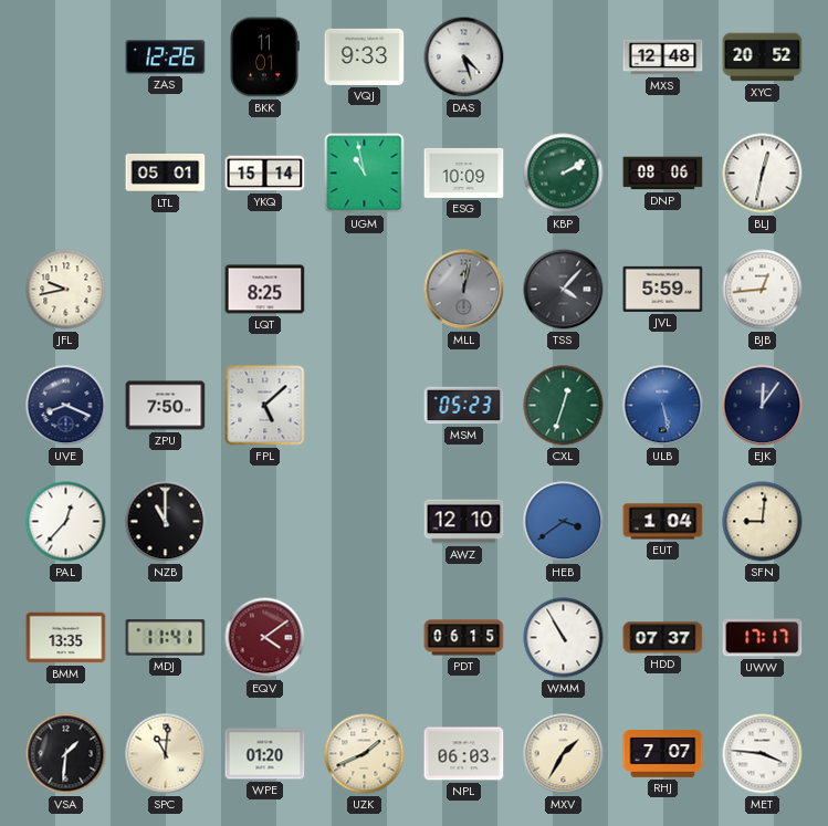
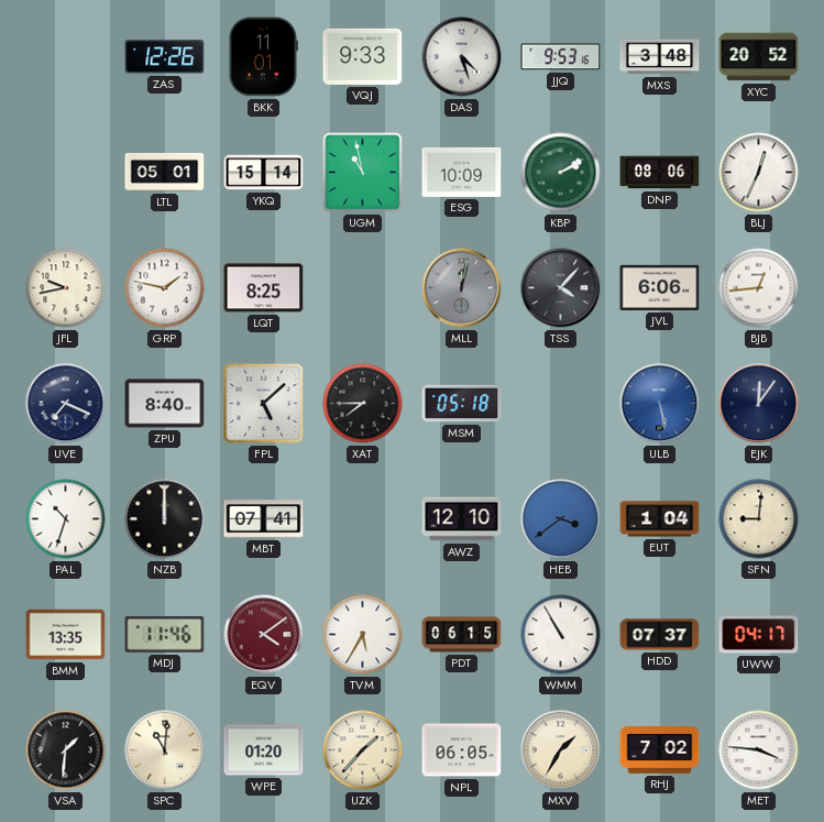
JJQ: none -> 9:53 (561, 57)
MXS: 12:48 -> 3:48 (660, 57)
BLJ: 12:32 -> 12:34 (759, 173)
GRP: none -> 1:47 (165, 288)
JVL: 5:59 -> 6:06 (660, 287)
UVE: 8:19 -> 7:19 (66, 404)
ZPU: 7:50 -> 8:40 (165, 404)
XAT: none -> 7:45 (363, 404)
MSM: 05:23 -> 05:18 (462, 404)
CXL: 12:33 -> none (564, 406)
PAL: 12:37 -> 10:33 (66, 519)
NZB: 11:00 -> 12:00 (165, 519)
MBT: none -> 07:41 (264, 519)
MDJ: 11:41 -> 11:46 (165, 635)
TVM: none -> 5:35 (363, 635)
UWW: 17:17 -> 04:17 (759, 635)
UZK: 1:41 -> 1:37 (363, 750)
NPL: 06:03 -> 06:05 (462, 750)
RHJ: 7:07 -> 7:02 (660, 750)
